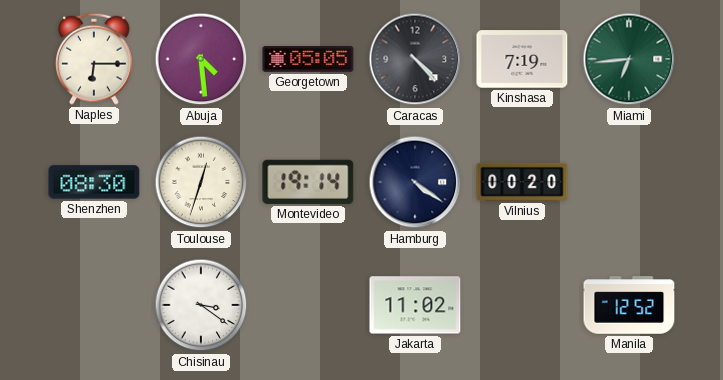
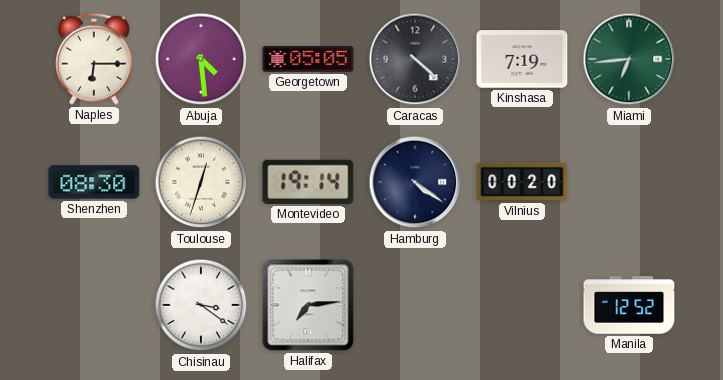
Caracas: 4:23 -> 4:22 (415, 59)
Halifax: none -> 7:14 (308, 305)
Jakarta: 11:02 -> none (415, 305)
